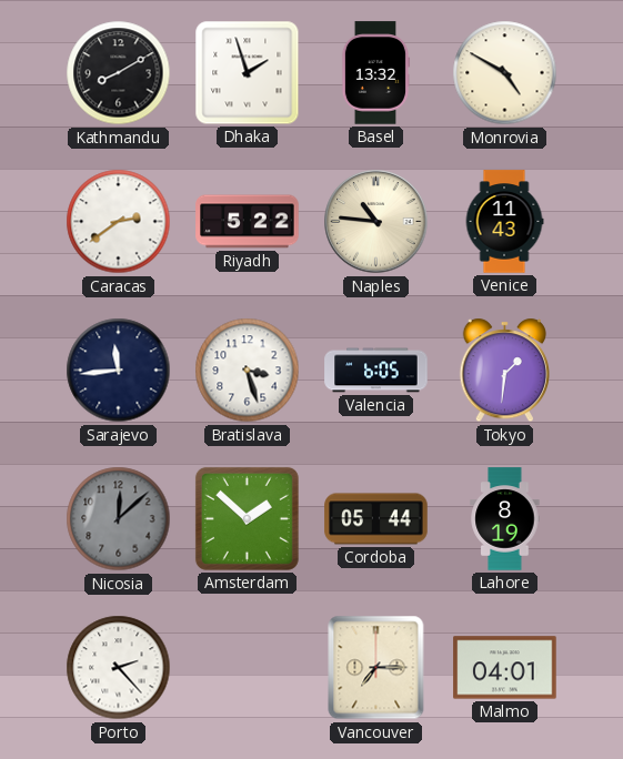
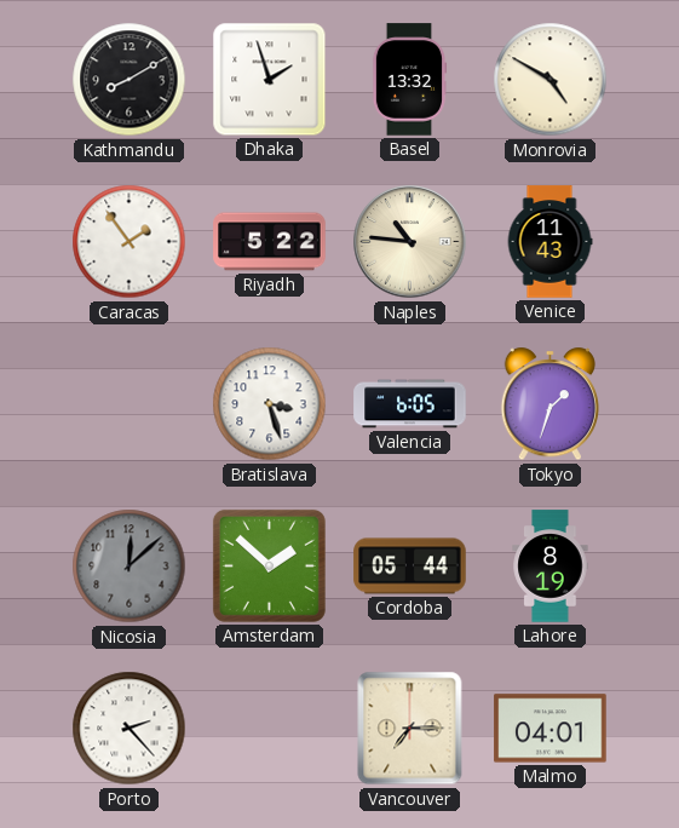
Caracas: 2:39 -> 1:54 (130, 242)
Sarajevo: 11:44 -> none (119, 371)
Tokyo: 1:31 -> 1:33 (549, 404)
